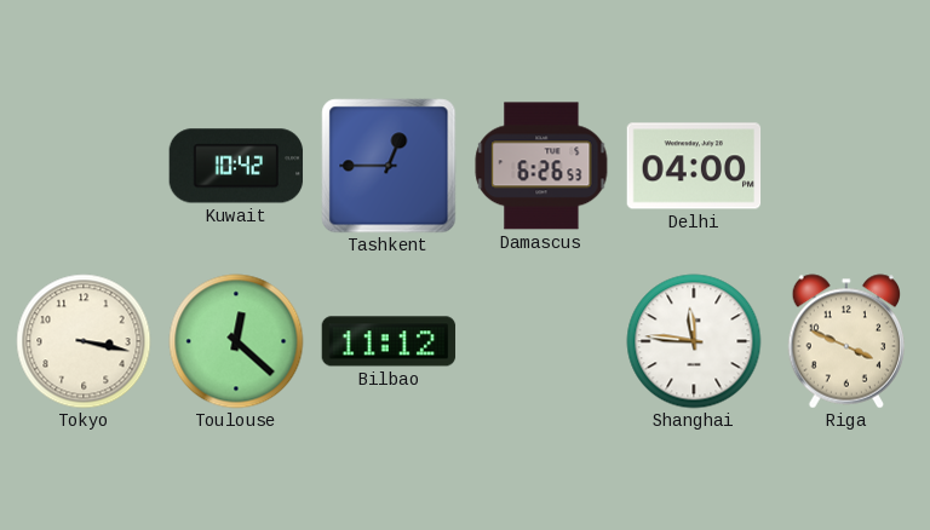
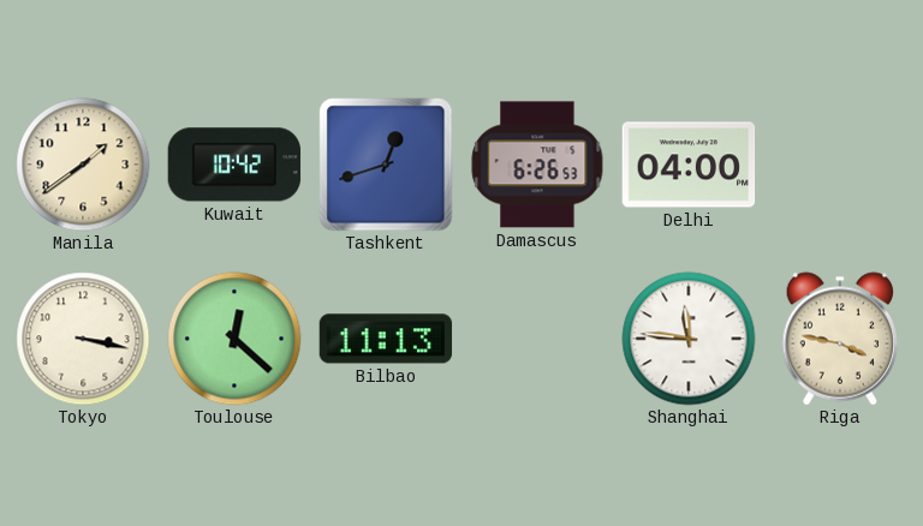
Manila: none -> 1:39 (83, 165)
Tashkent: 12:45 -> 12:42 (386, 165)
Bilbao: 11:12 -> 11:13 (386, 339)
Riga: 3:49 -> 3:47 (840, 339)
